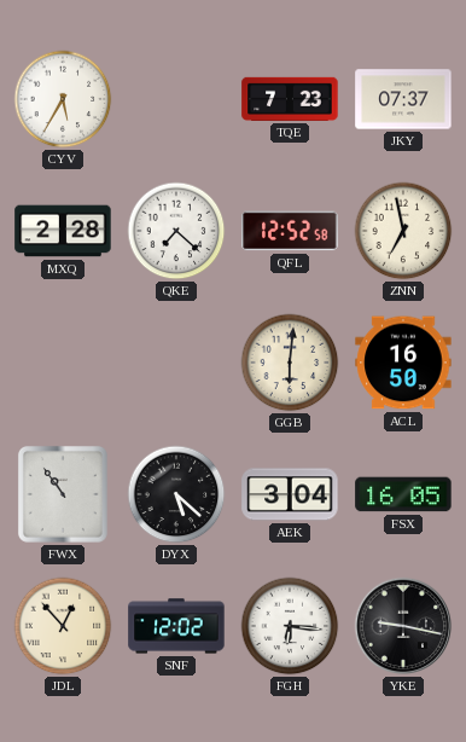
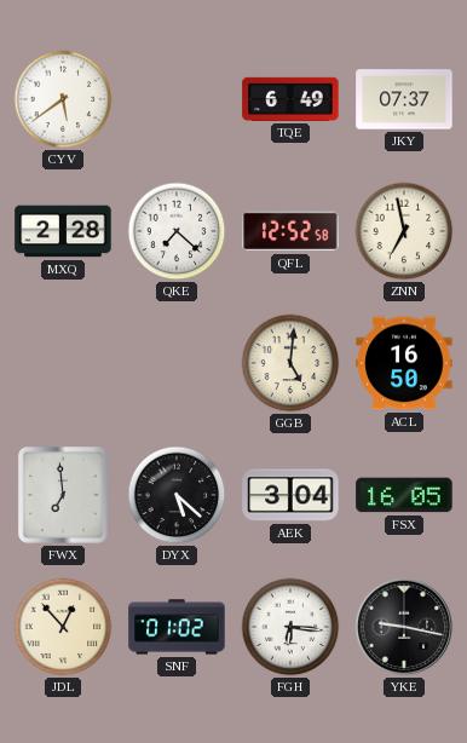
CYV: 5:35 -> 5:39 (63, 99)
TQE: 7:23 -> 6:49 (290, 99)
GGB: 6:01 -> 5:01 (290, 363)
FWX: 10:54 -> 6:59 (63, 495)
SNF: 12:02 -> 01:02 (177, 627)
